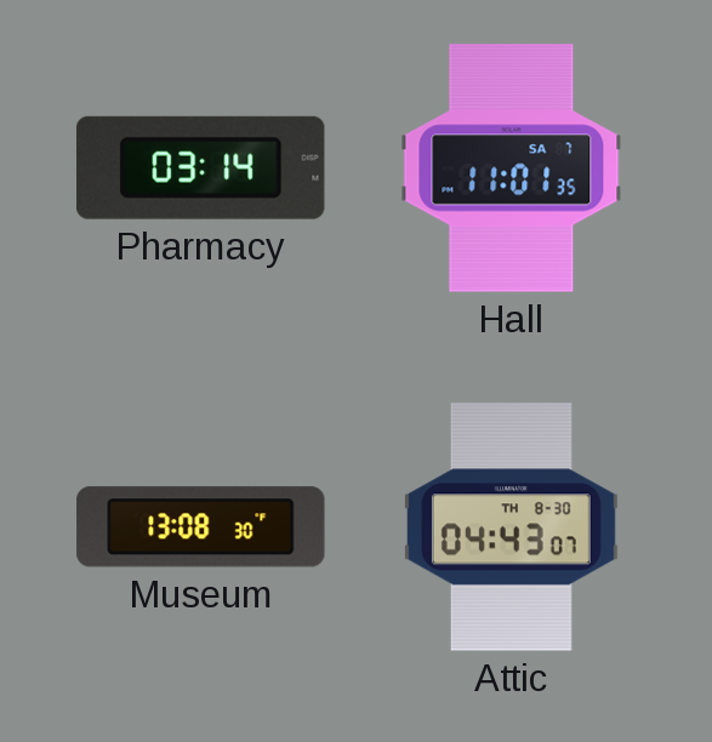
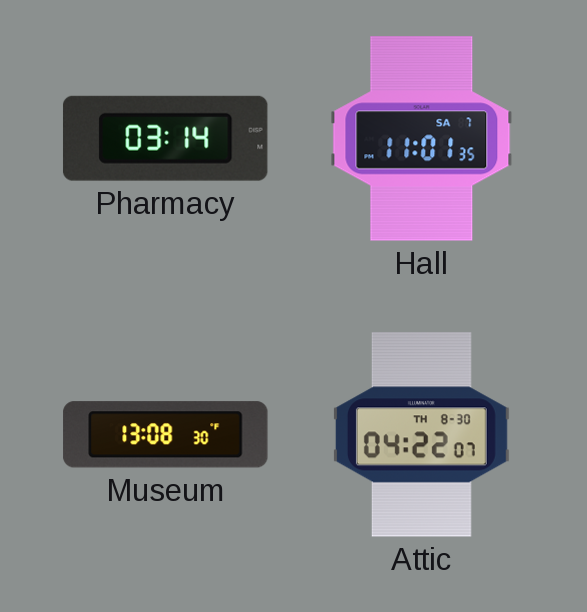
Attic: 04:43 -> 04:22 (421, 435)
